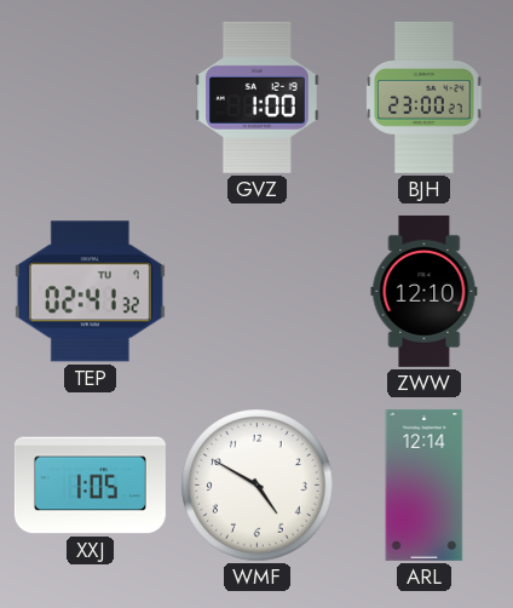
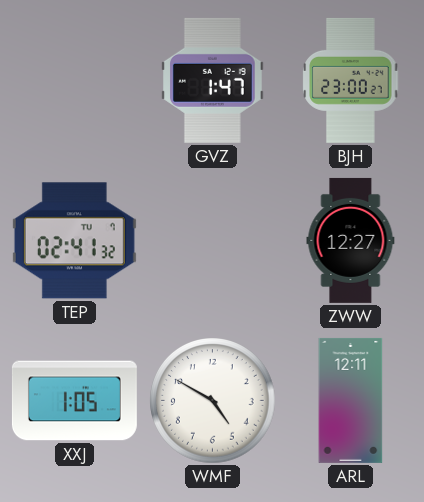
GVZ: 1:00 -> 1:47 (213, 80)
ZWW: 12:10 -> 12:27 (351, 240)
ARL: 12:14 -> 12:11 (351, 400)
